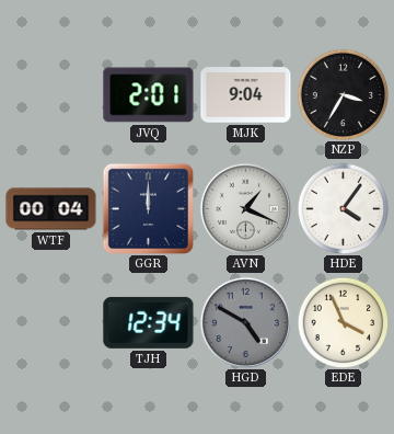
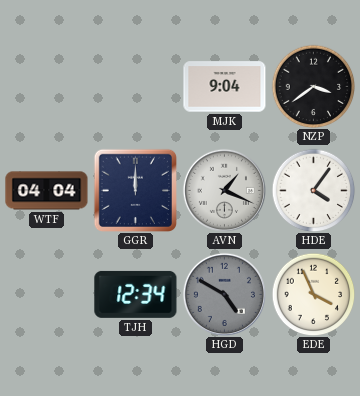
JVQ: 2:01 -> none (149, 95)
NZP: 3:35 -> 3:39 (313, 86)
WTF: 00:04 -> 04:04 (47, 191)
